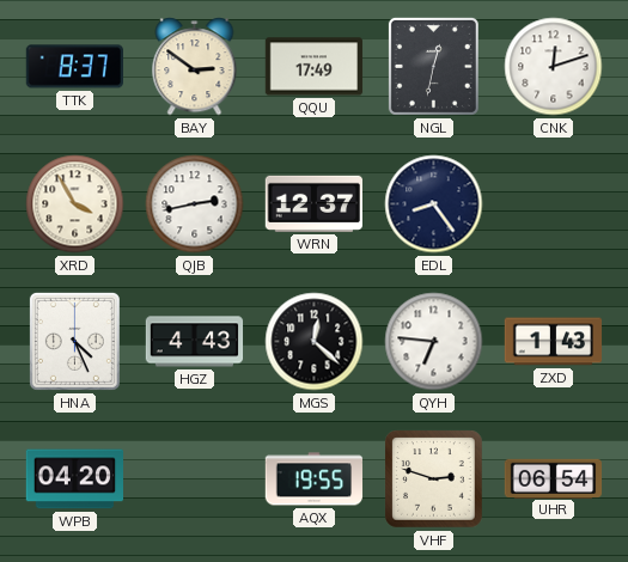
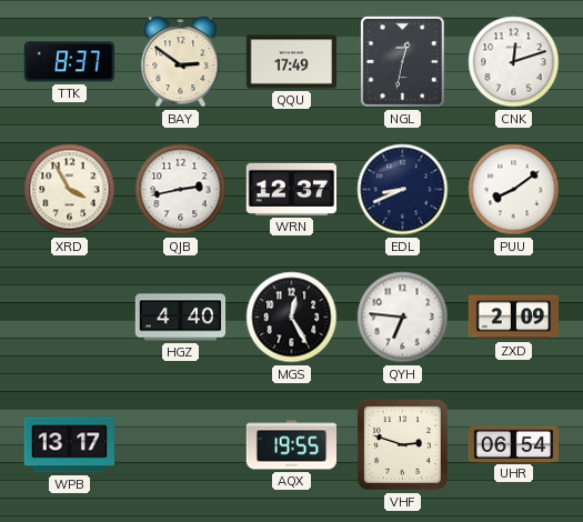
EDL: 8:24 -> 8:41 (403, 190)
PUU: none -> 8:09 (514, 190)
HNA: 4:26 -> none (74, 341)
HGZ: 4:43 -> 4:40 (181, 318)
MGS: 12:22 -> 12:25 (292, 318)
ZXD: 1:43 -> 2:09 (514, 318)
WPB: 04:20 -> 13:17 (70, 445)
